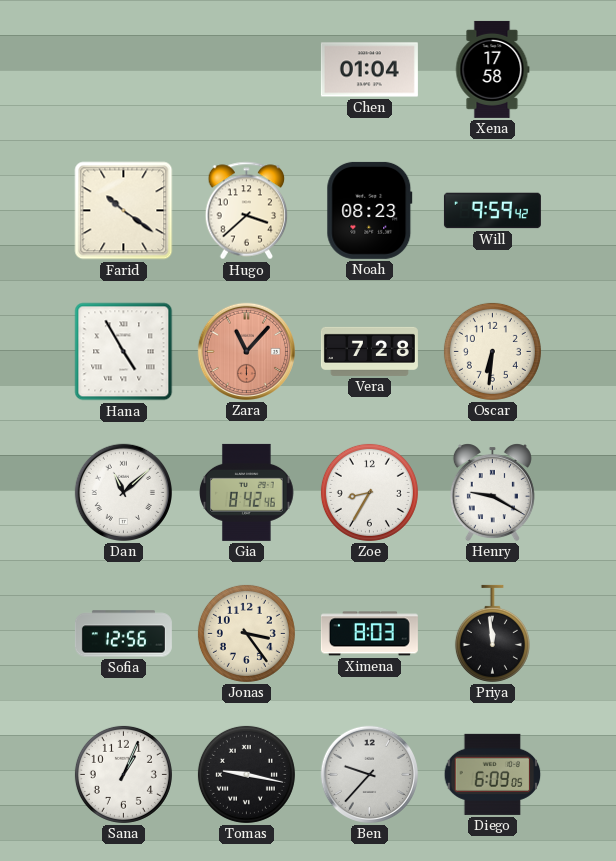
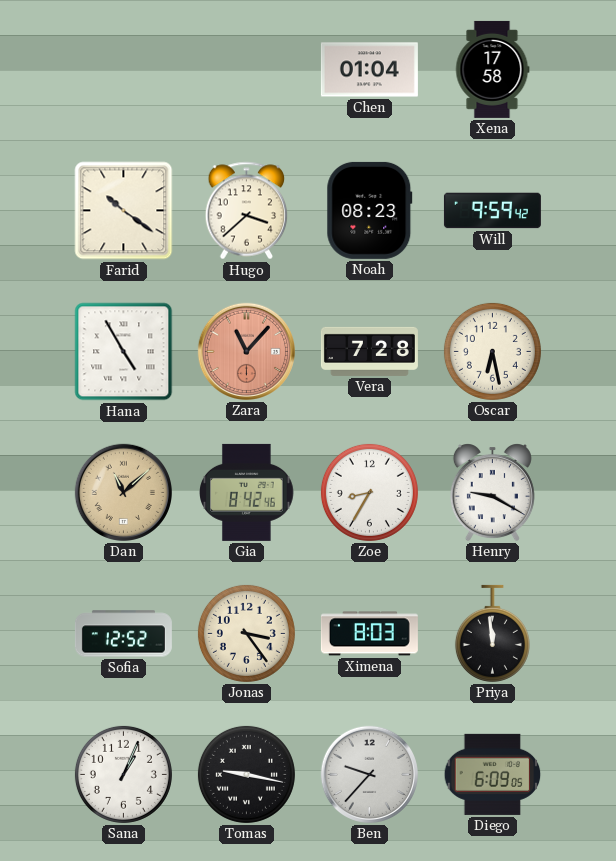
Oscar: 6:31 -> 6:28 (492, 351)
Dan dial: white -> champagne (123, 492)
Sofia: 12:56 -> 12:52 (123, 634)
